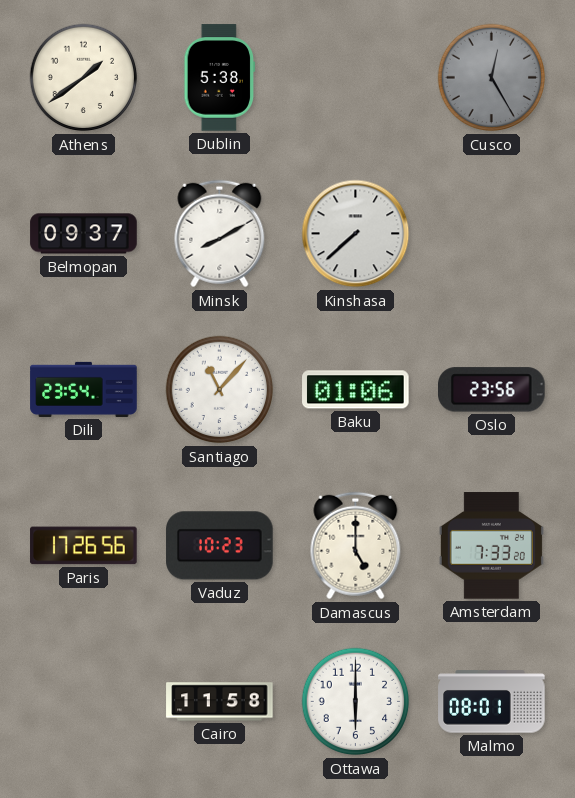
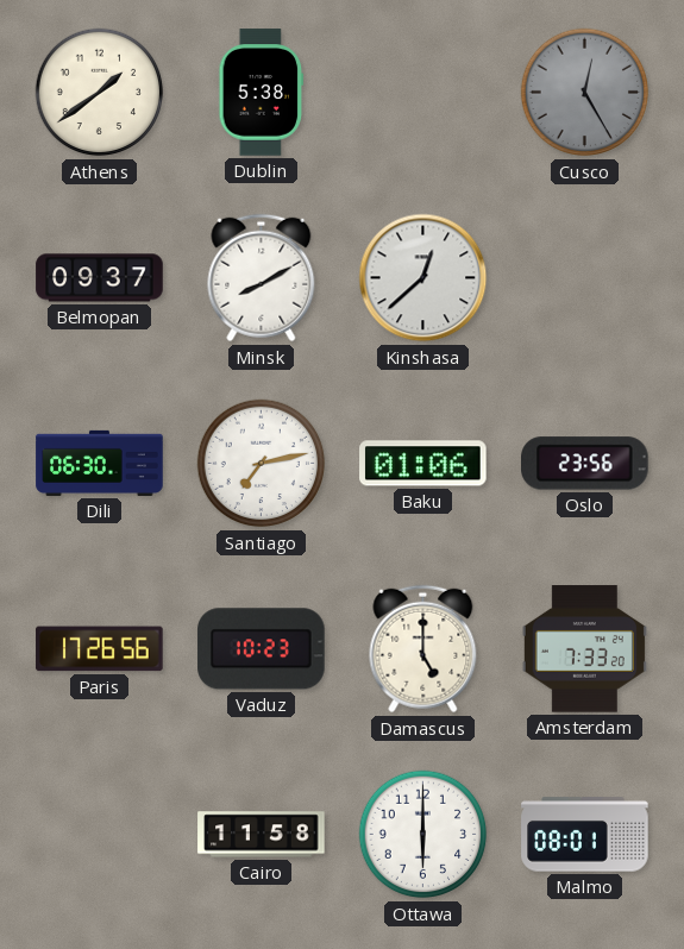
Kinshasa: 7:38 -> 12:38 (423, 278)
Dili: 23:54 -> 06:30 (100, 463)
Santiago: 11:07 -> 7:13 (262, 464)
